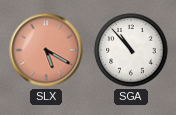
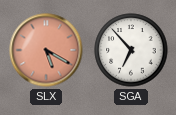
SGA: 10:53 -> 6:53 (131, 50)
